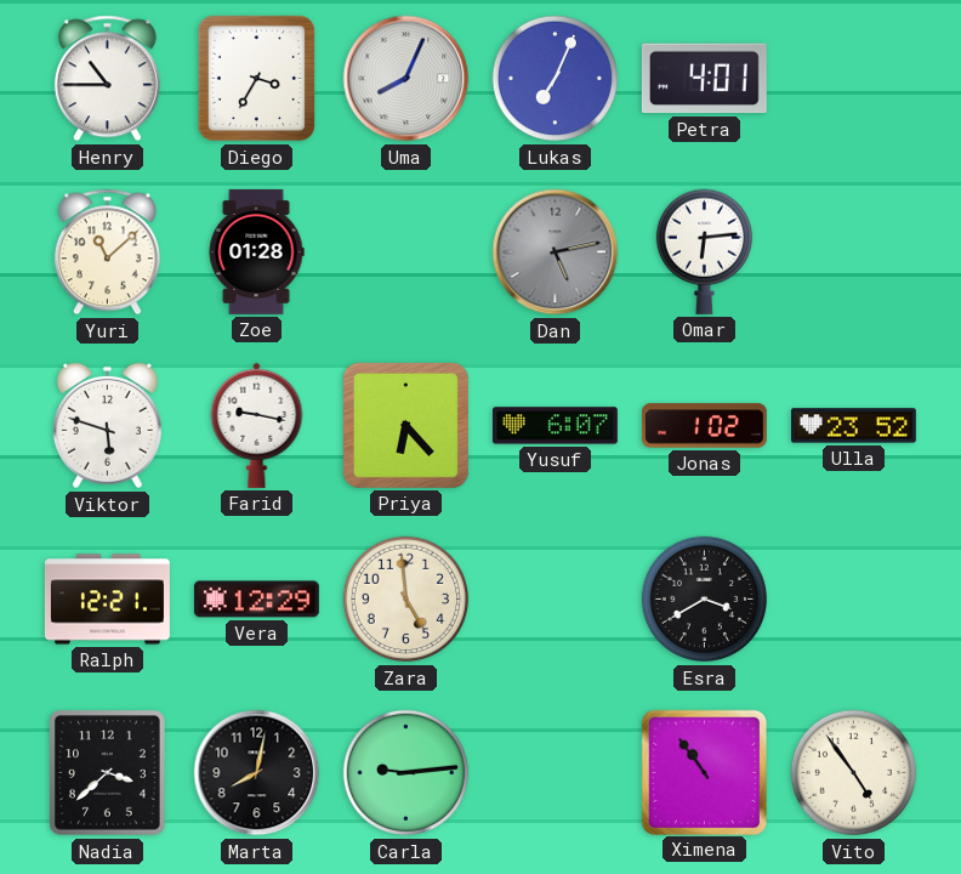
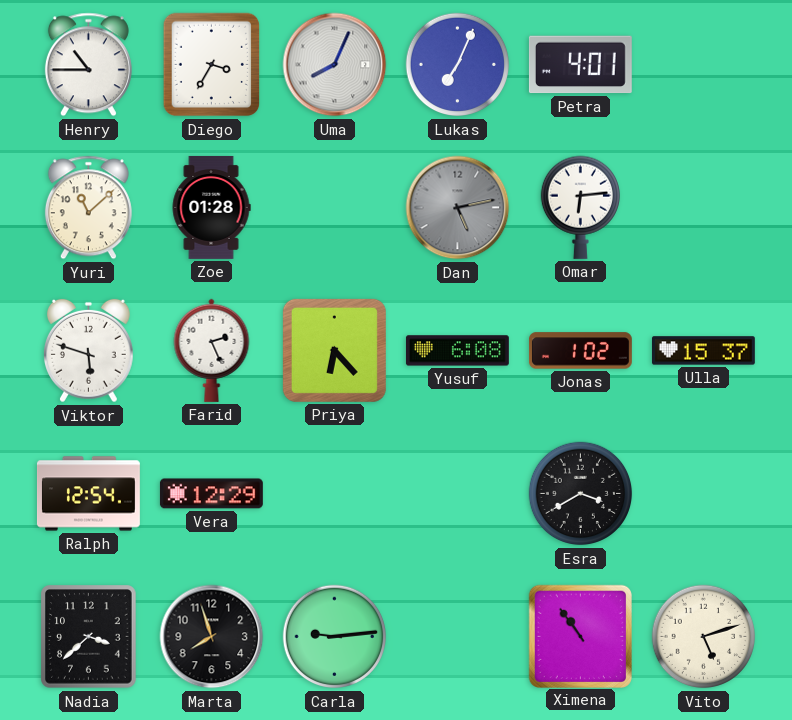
Farid: 9:17 -> 2:26 (212, 350)
Yusuf: 6:07 -> 6:08 (457, 351)
Ulla: 23:52 -> 15:37 (703, 351)
Ralph: 12:21 -> 12:54 (89, 494)
Zara: 4:59 -> none (406, 600)
Marta: 8:02 -> 7:57 (212, 637)
Vito: 4:54 -> 5:12 (704, 637)
